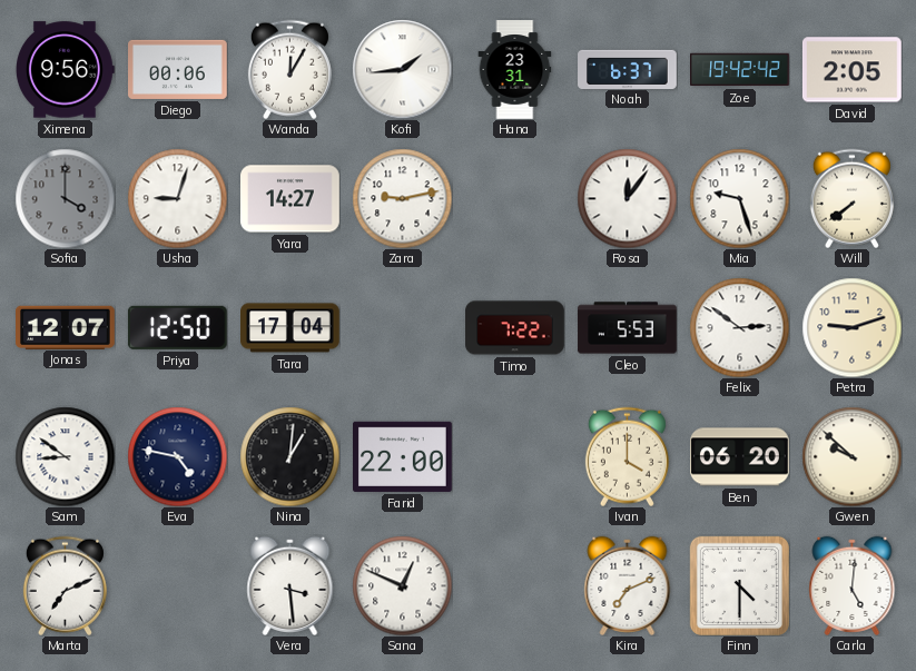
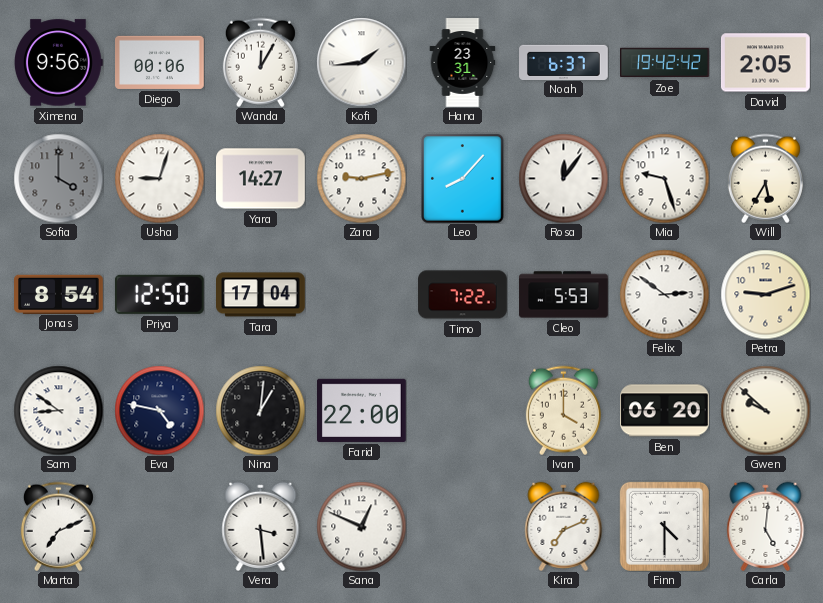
Leo: none -> 8:07 (463, 178)
Will: 7:39 -> 5:35 (765, 178)
Jonas: 12:07 -> 8:54 (59, 294)
